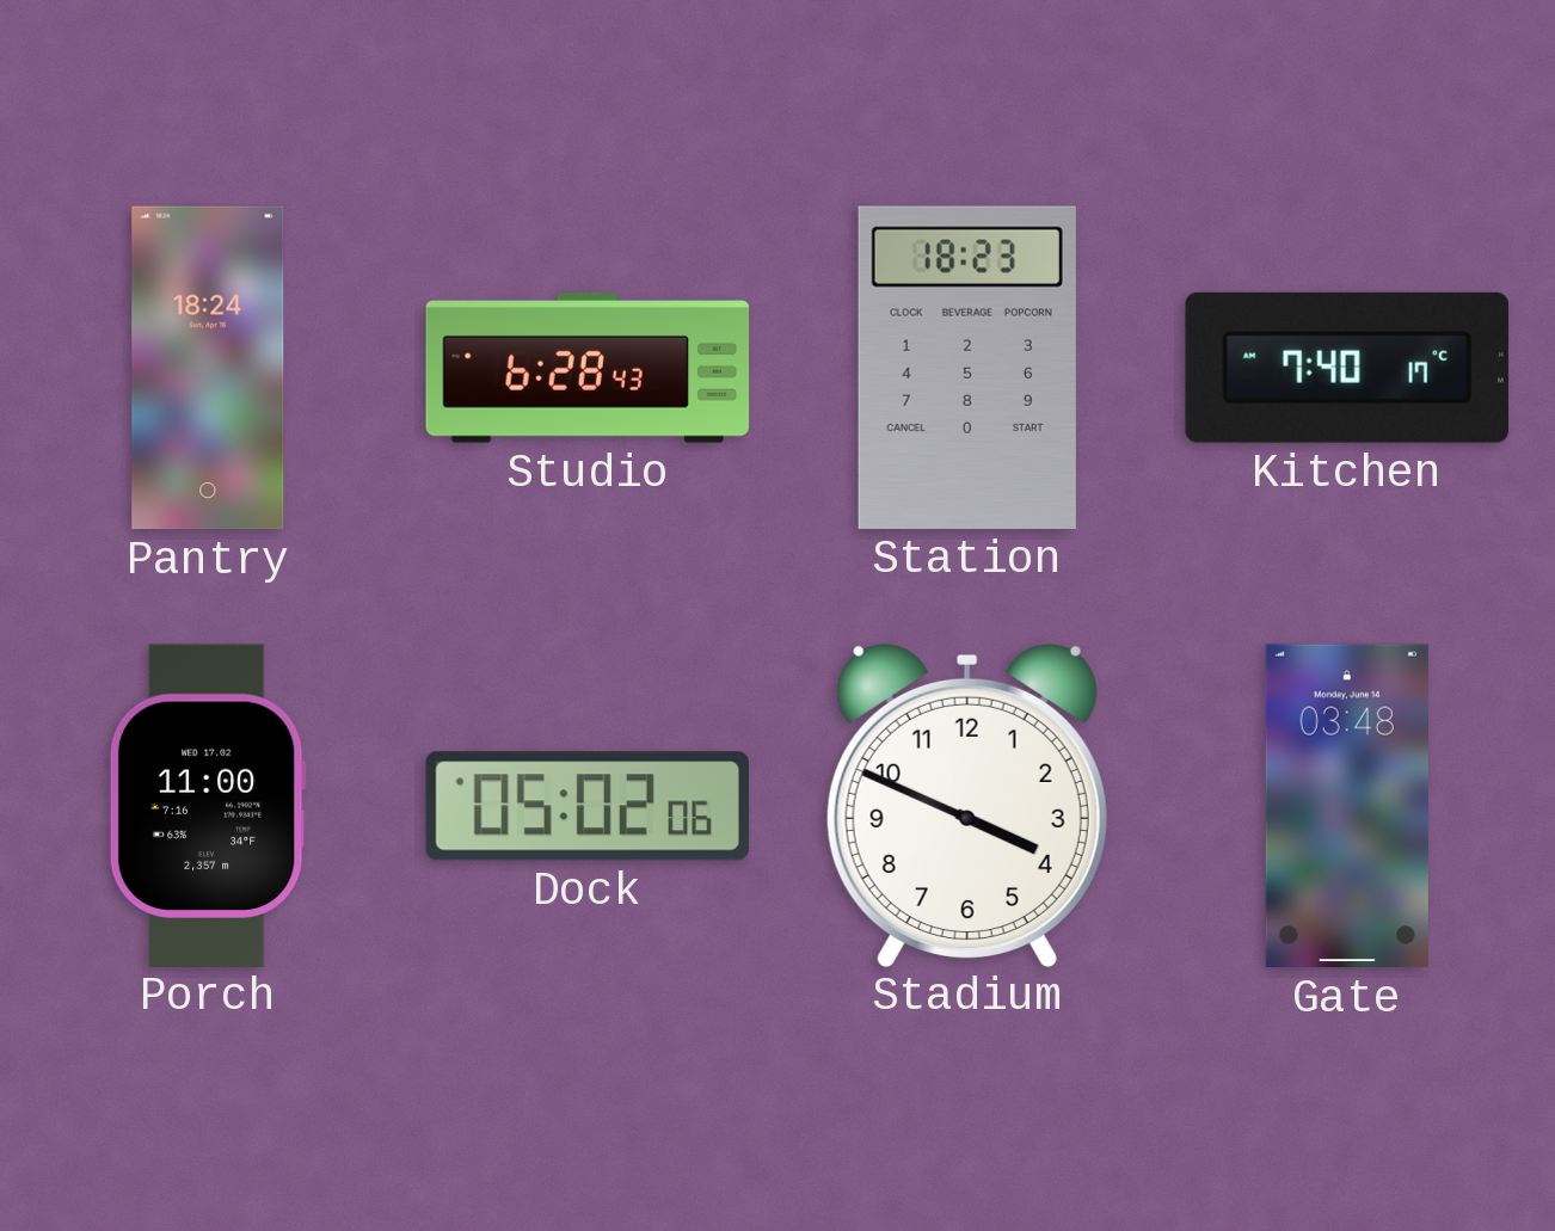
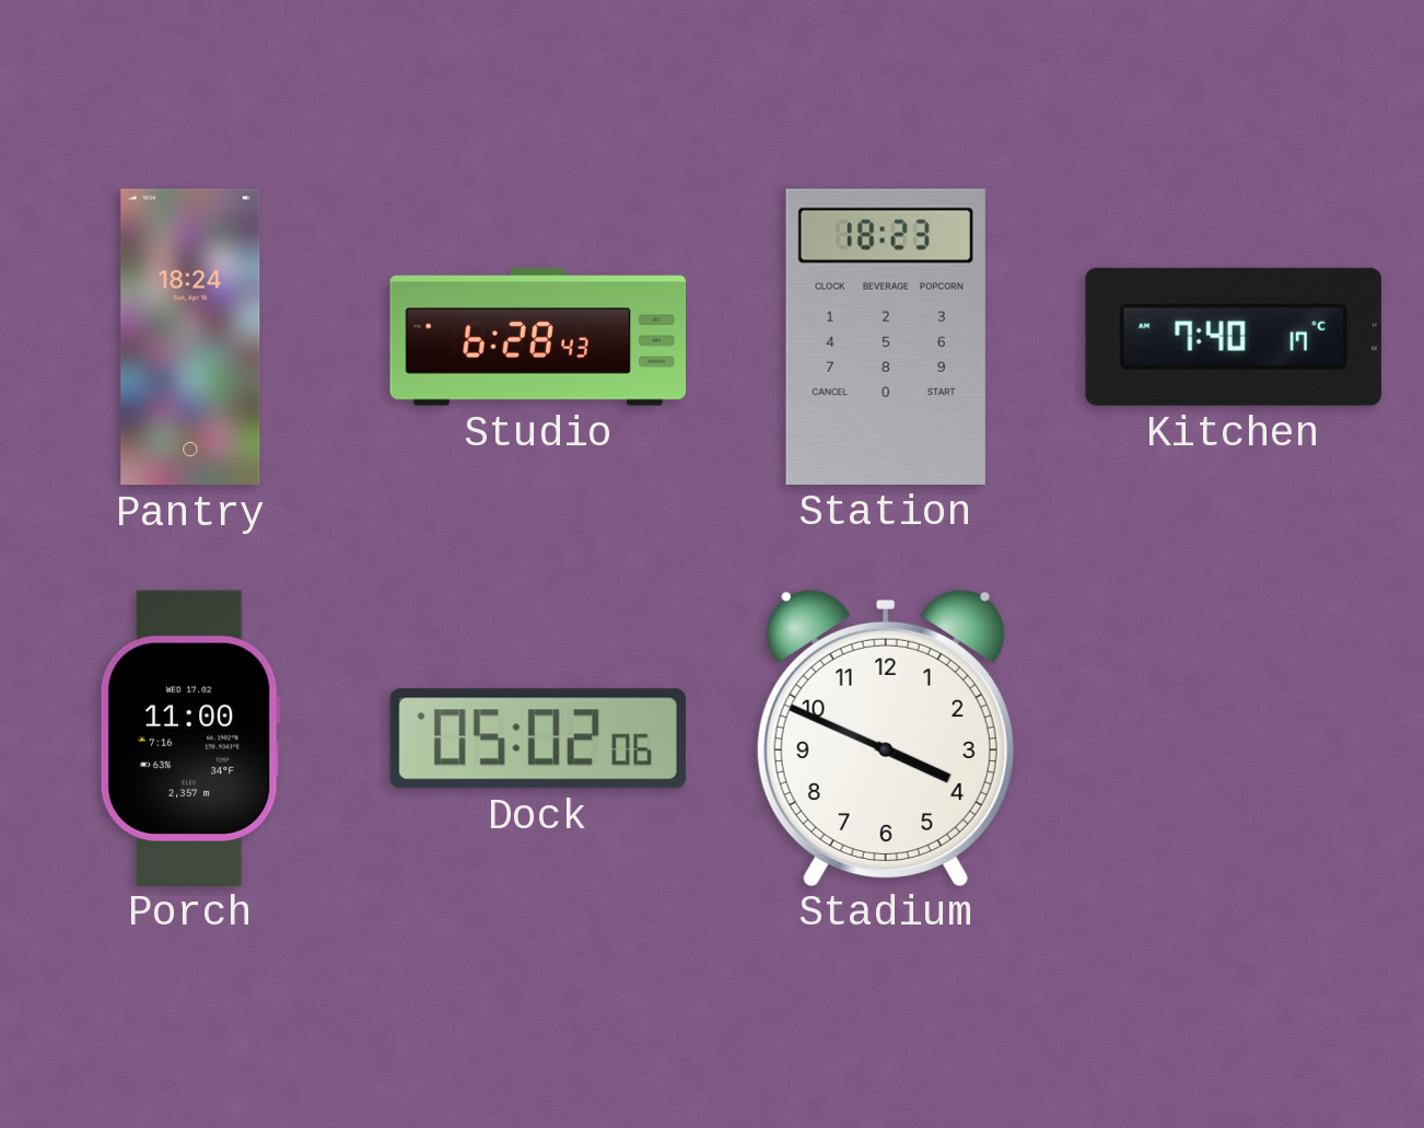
Gate: 03:48 -> none (1347, 806)
